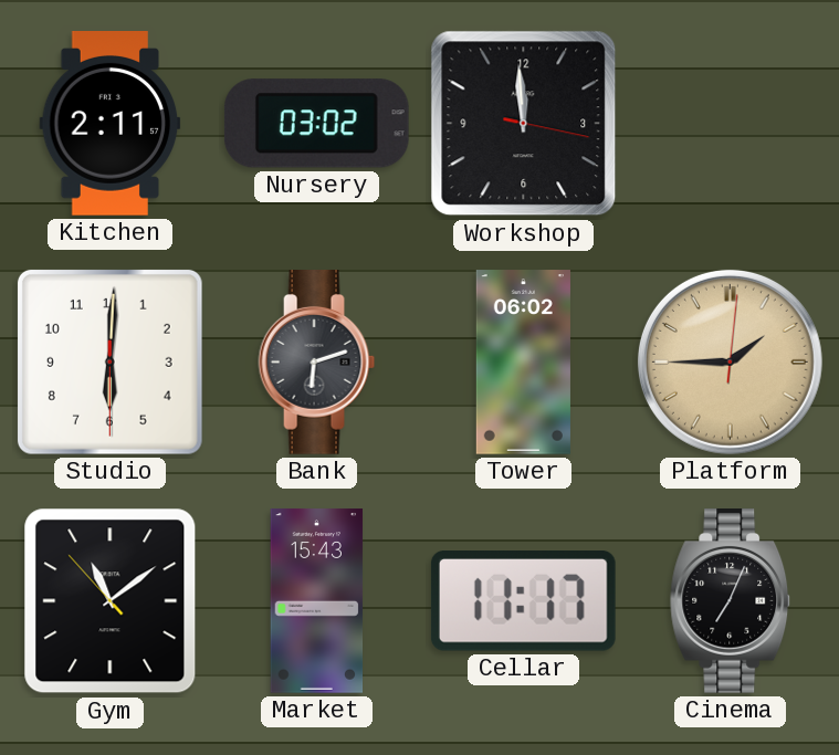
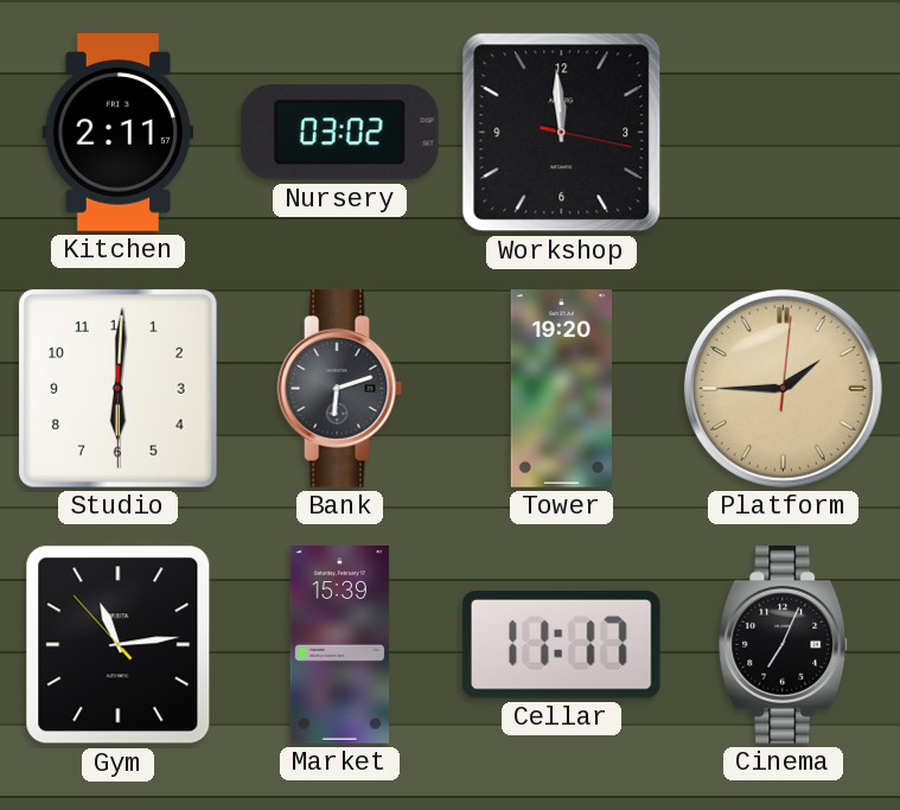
Tower: 06:02 -> 19:20 (561, 389)
Gym: 11:08 -> 11:13 (119, 645)
Market: 15:43 -> 15:39 (340, 645)
